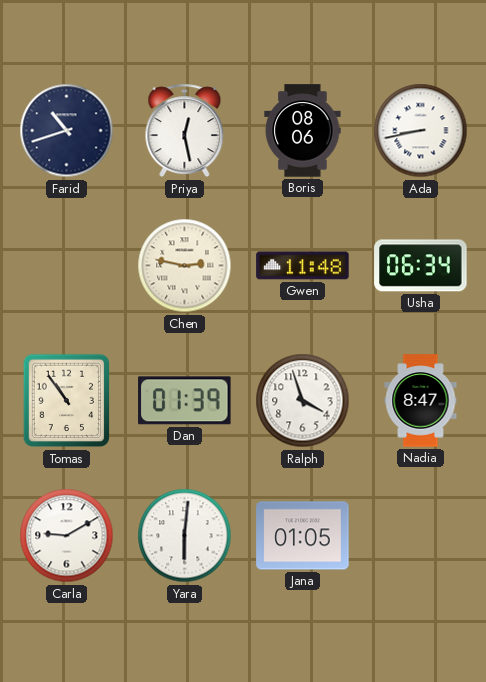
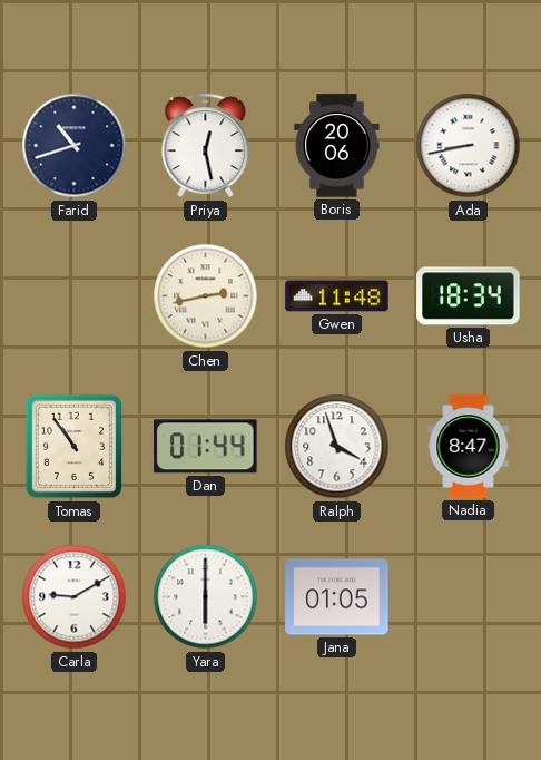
Boris: 08:06 -> 20:06 (337, 146)
Chen: 2:47 -> 2:43 (206, 296)
Usha: 06:34 -> 18:34 (469, 296)
Dan: 01:39 -> 01:44 (206, 447)
Yara: 6:01 -> 6:00 (206, 597)
